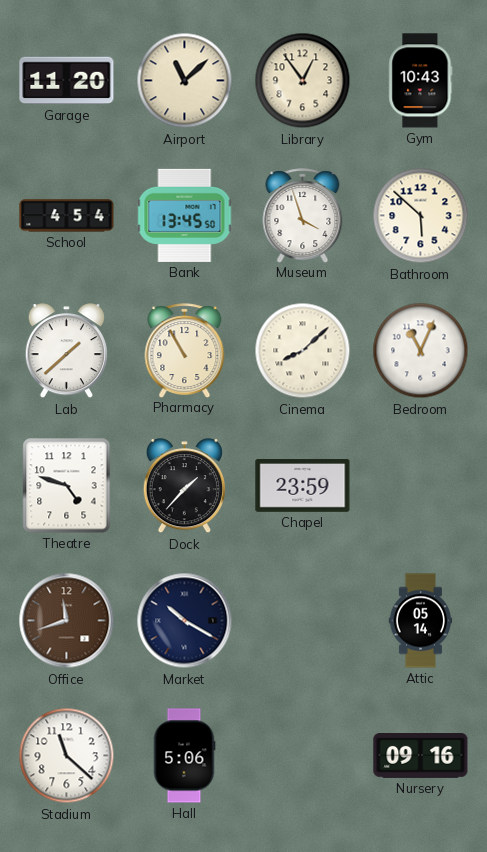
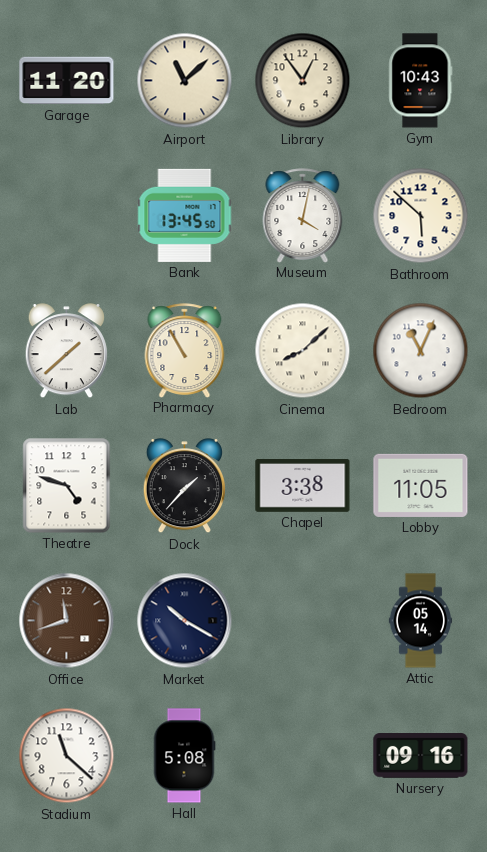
School: 4:54 -> none (67, 216)
Museum: 3:57 -> 4:02 (303, 215)
Chapel: 23:59 -> 3:38 (303, 486)
Lobby: none -> 11:05 (421, 485)
Hall: 5:06 -> 5:08 (184, 756)
